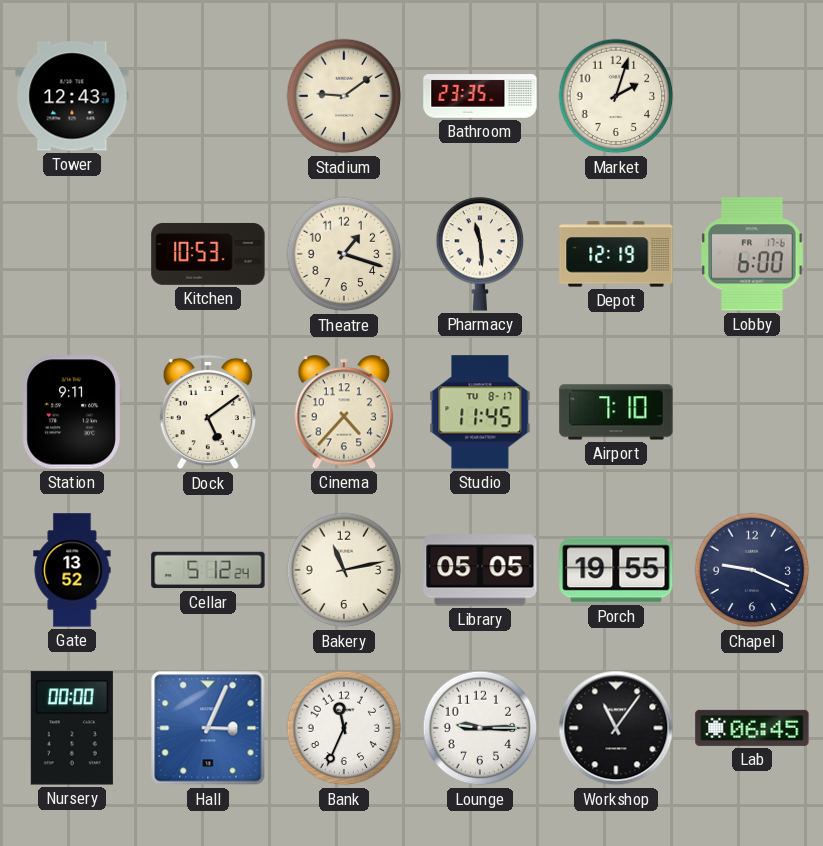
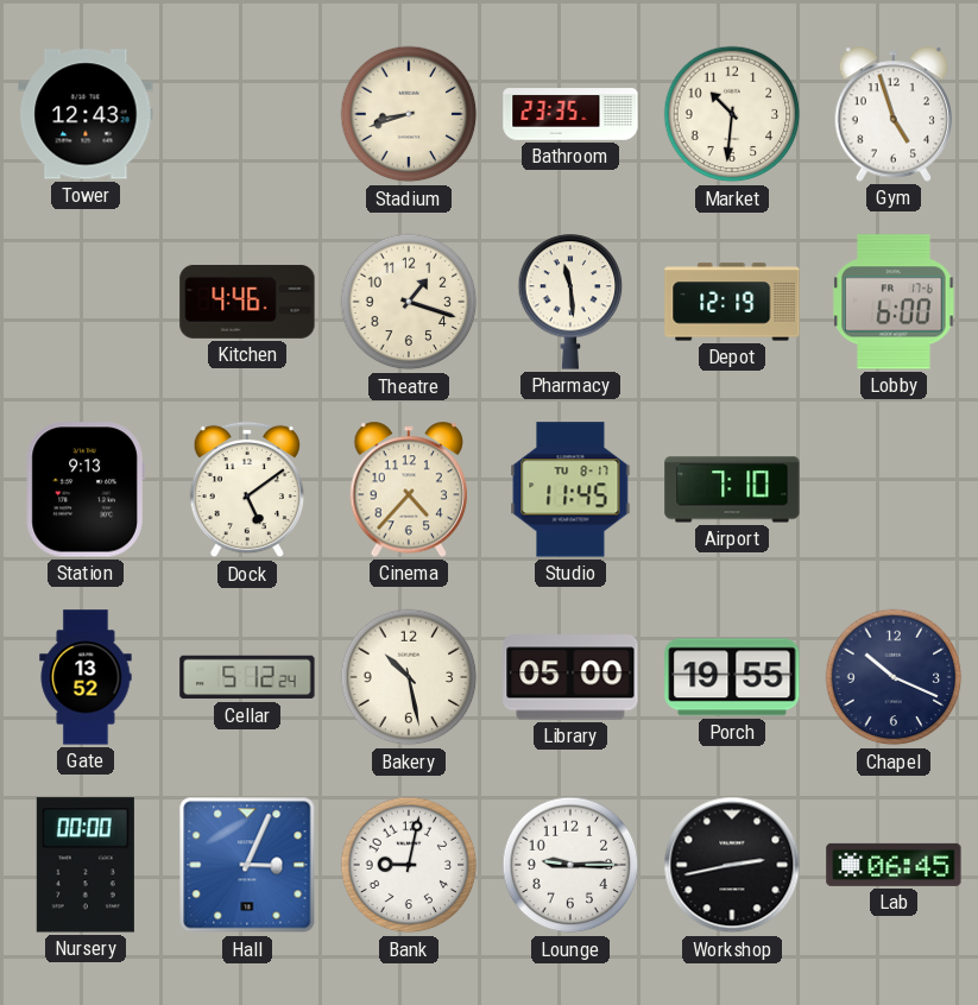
Stadium: 9:09 -> 8:42 (409, 114)
Market: 2:03 -> 10:31 (732, 114)
Gym: none -> 4:57 (894, 114)
Kitchen: 10:53 -> 4:46 (247, 302)
Station: 9:11 -> 9:13 (86, 489)
Bakery: 11:13 -> 10:28 (409, 677)
Library: 05:05 -> 05:00 (570, 677)
Chapel: 9:19 -> 10:19 (894, 677)
Bank: 11:34 -> 9:02 (409, 865)
Workshop: 11:06 -> 2:43 (732, 865)
